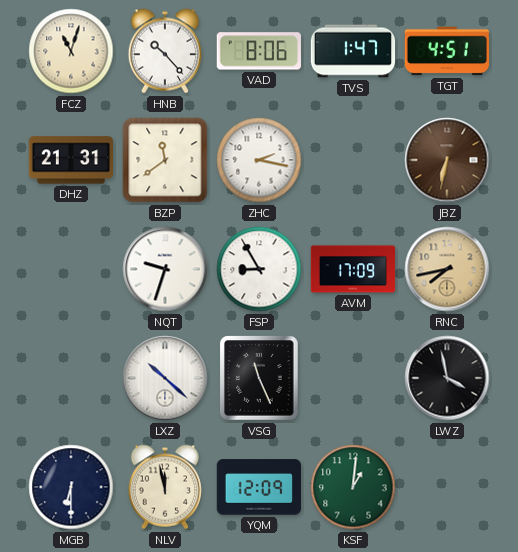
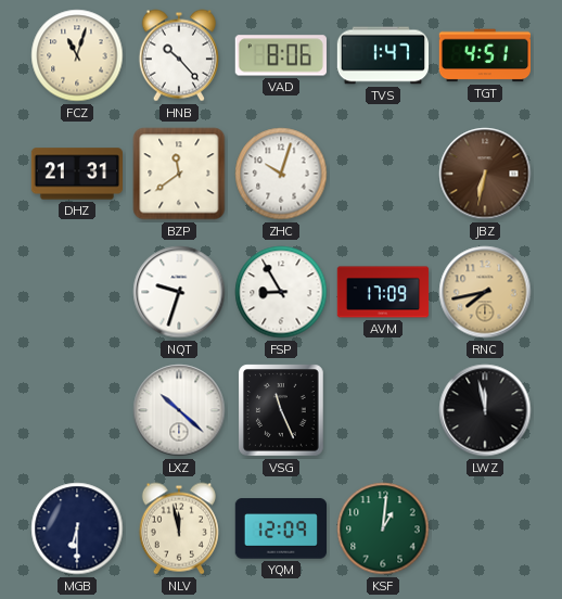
ZHC: 2:17 -> 10:03 (281, 174)
LWZ: 3:58 -> 11:58 (485, 410)
